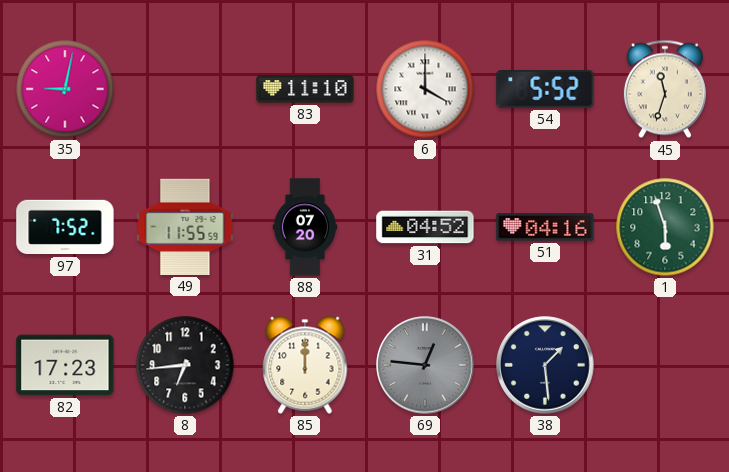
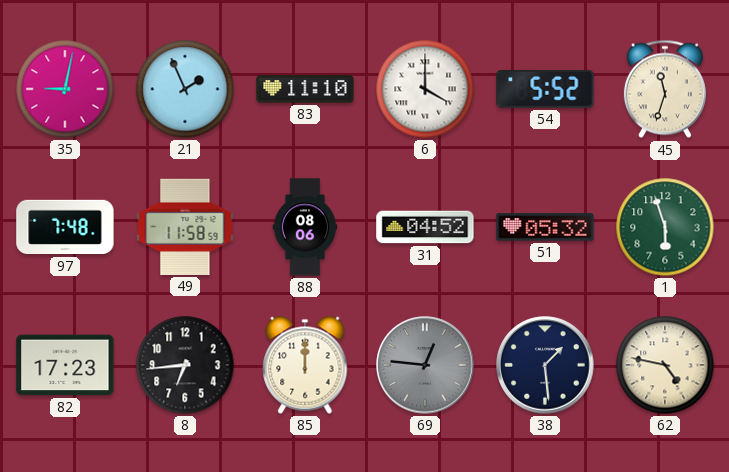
21: none -> 1:56 (185, 89)
97: 7:52 -> 7:48 (65, 227)
49: 11:55 -> 11:58 (185, 227)
88: 07:20 -> 08:06 (305, 227)
51: 04:16 -> 05:32 (545, 227)
62: none -> 4:47 (665, 365)
